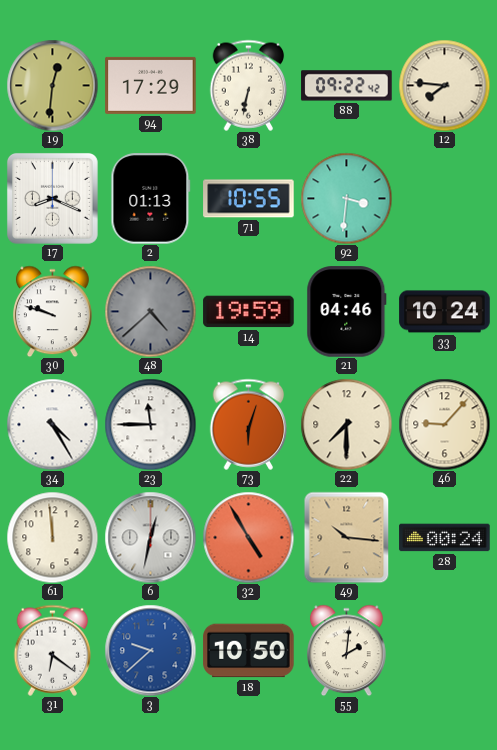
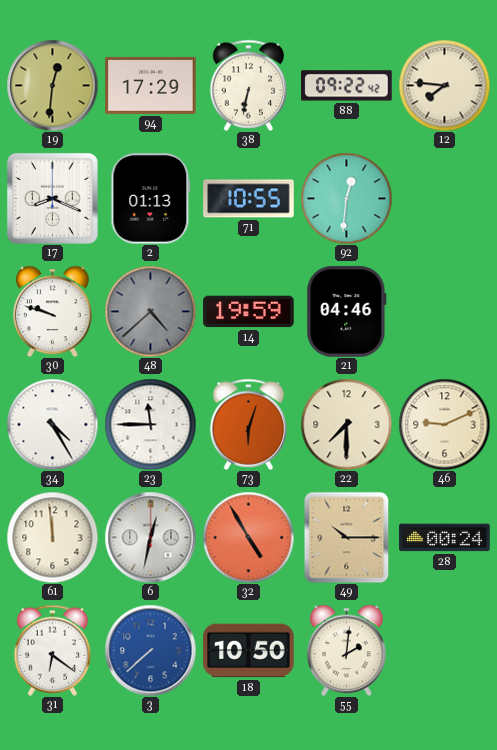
92: 3:31 -> 12:31 (346, 198)
33: 10:24 -> none (445, 312)
46: 9:07 -> 9:11 (444, 424)
49: 10:16 -> 10:15 (347, 537)
3: 9:38 -> 7:38 (150, 650)
